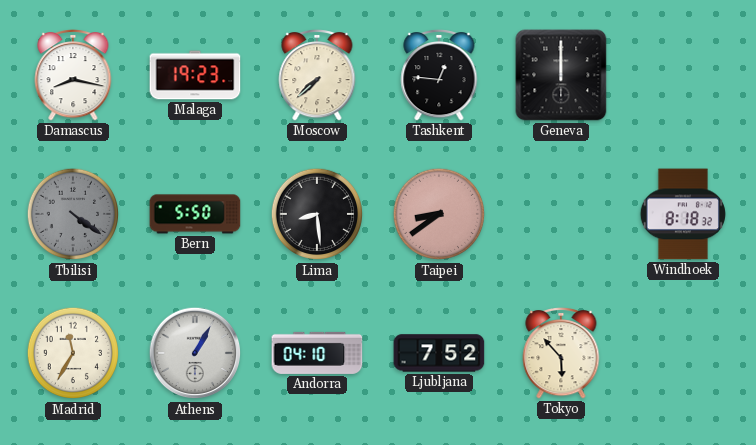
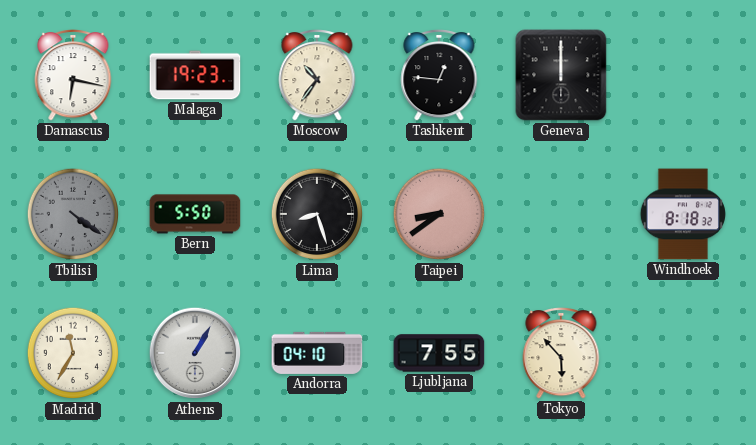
Damascus: 8:17 -> 6:17 (73, 75)
Moscow: 7:38 -> 10:36 (317, 75)
Lima: 8:29 -> 8:27 (317, 214)
Ljubljana: 7:52 -> 7:55 (439, 353)
